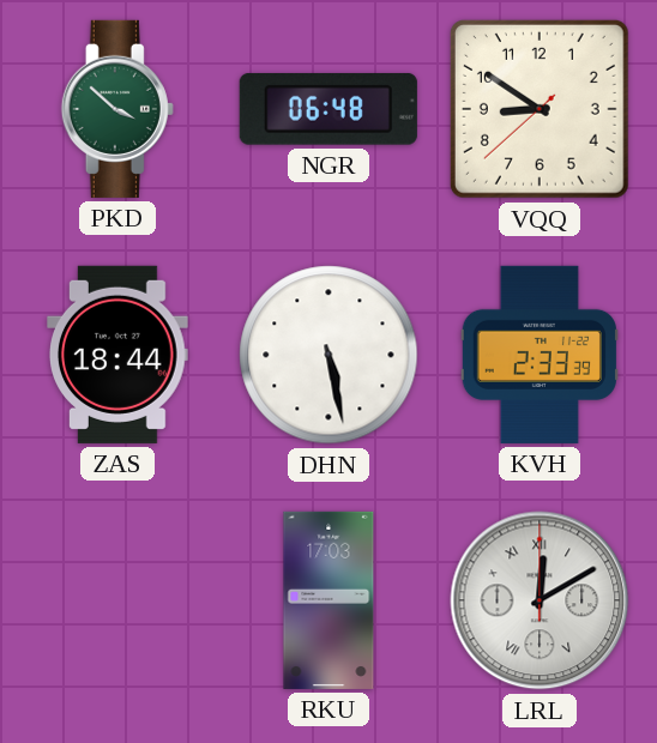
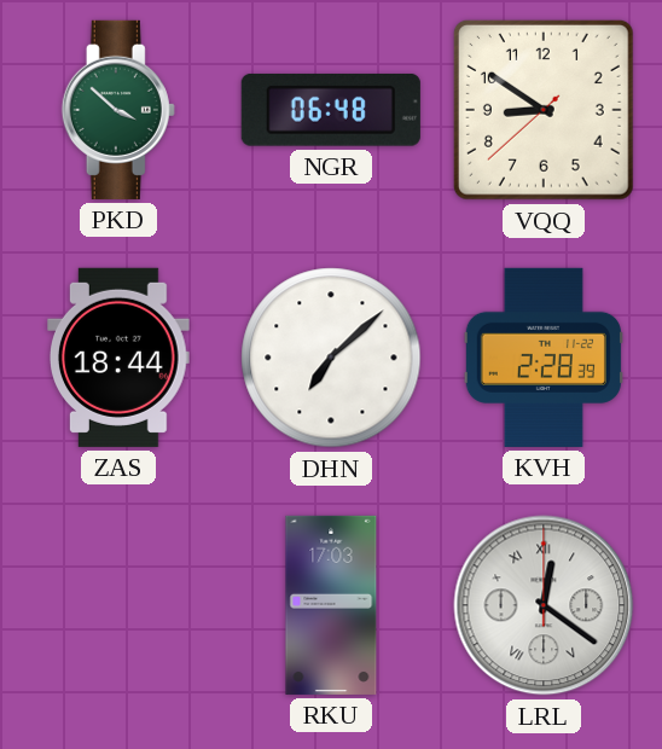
DHN: 5:28 -> 7:08 (331, 358)
KVH: 2:33 -> 2:28 (544, 358)
LRL: 12:10 -> 12:21 (544, 605)
